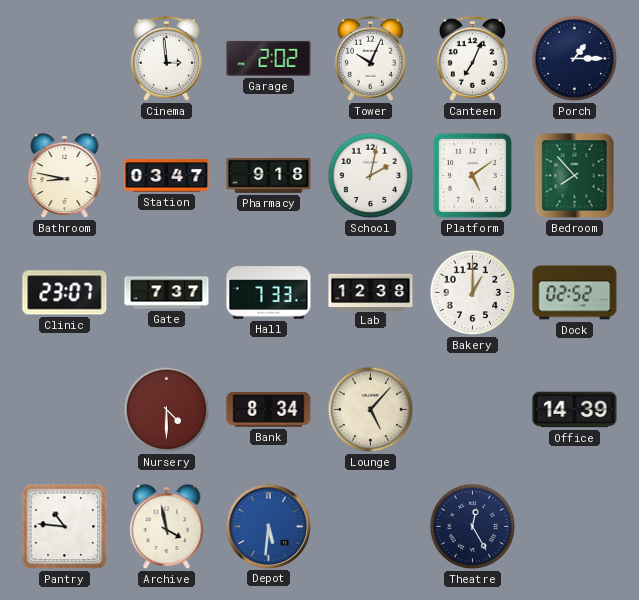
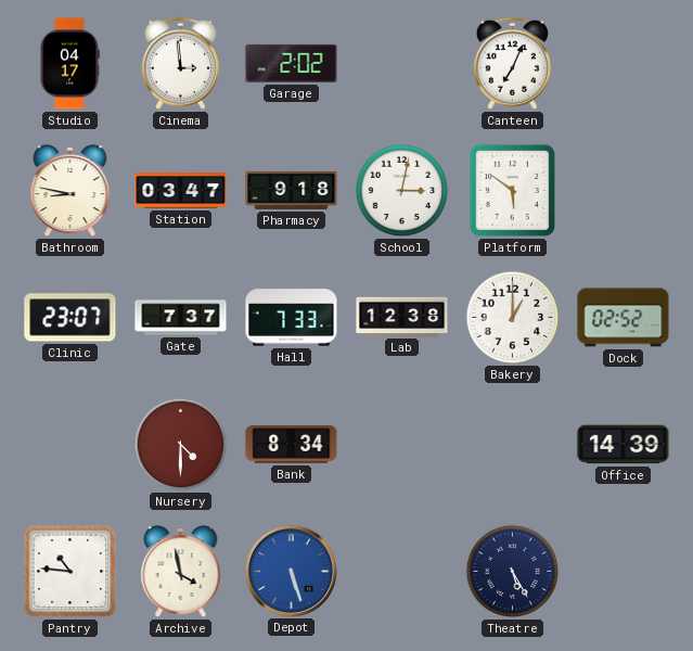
Studio: none -> 04:17 (70, 64)
Tower: 10:04 -> none (370, 58)
Porch: 1:15 -> none (575, 59)
School: 2:02 -> 3:02 (402, 191)
Platform: 5:09 -> 5:51 (512, 190)
Bedroom: 7:53 -> none (575, 176)
Lounge: 5:07 -> none (371, 410)
Depot: 5:31 -> 5:27 (291, 571)
Theatre: 12:25 -> 5:25 (513, 572)
